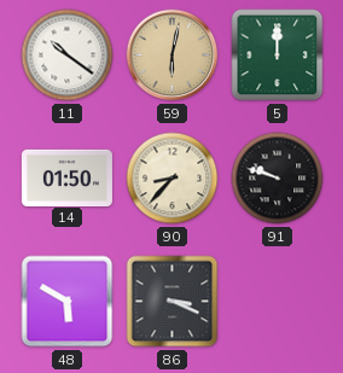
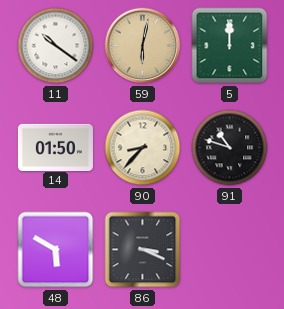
91: 9:48 -> 10:48 (230, 148)
